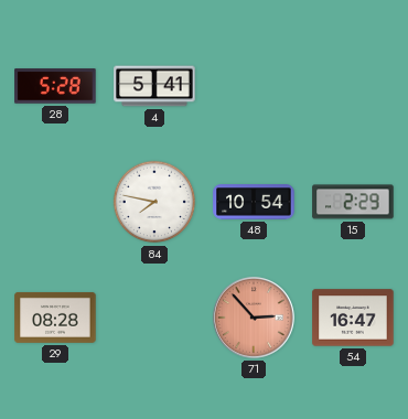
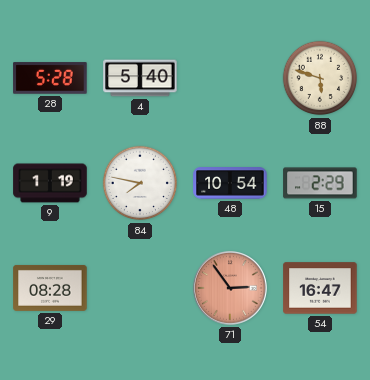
4: 5:41 -> 5:40 (140, 78)
88: none -> 5:48 (320, 78)
9: none -> 1:19 (50, 183)
71: 2:53 -> 2:54 (230, 288)
